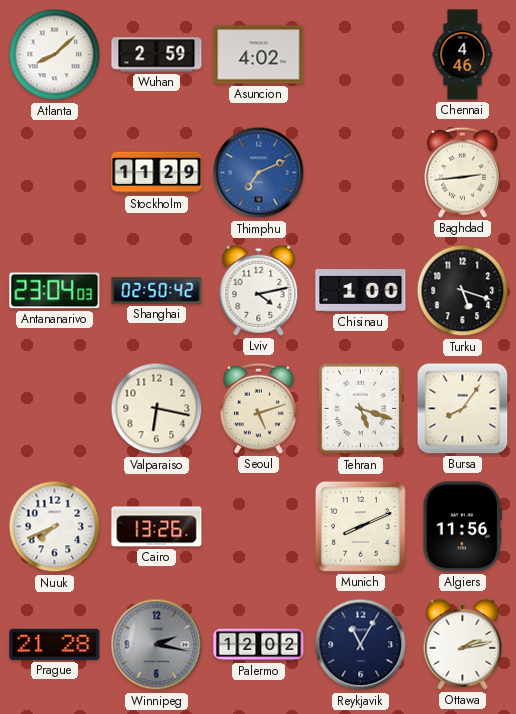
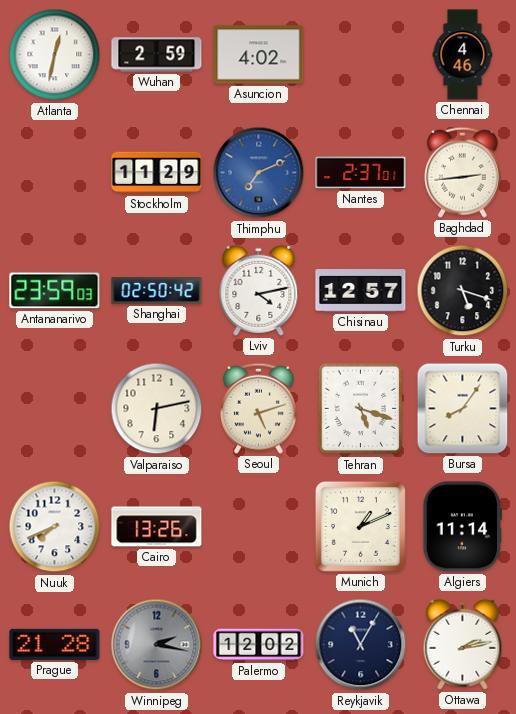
Atlanta: 8:08 -> 12:32 (55, 55)
Nantes: none -> 2:37 (361, 173)
Antananarivo: 23:04 -> 23:59 (55, 291)
Chisinau: 1:00 -> 12:57 (361, 291)
Valparaiso: 6:17 -> 6:13 (157, 409)
Munich: 8:11 -> 1:11 (360, 526)
Algiers: 11:56 -> 11:14 (462, 527)
